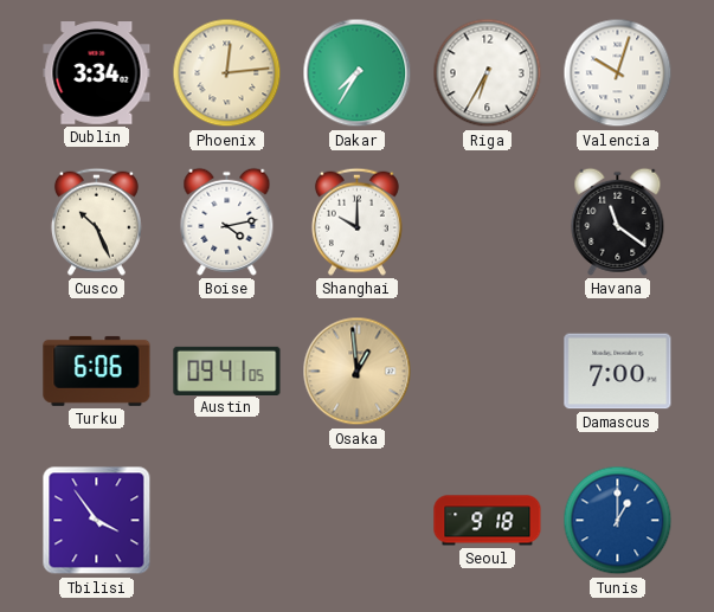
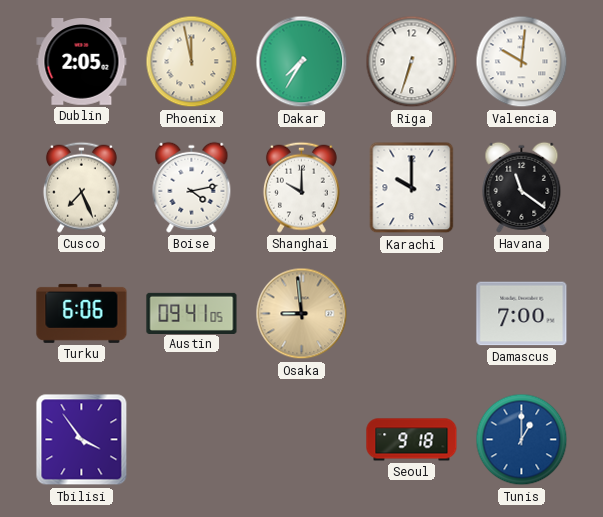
Dublin: 3:34 -> 2:05 (82, 62)
Phoenix: 12:14 -> 11:58 (192, 62)
Riga: 6:35 -> 6:33 (412, 62)
Valencia: 10:03 -> 10:01 (522, 62)
Cusco: 10:26 -> 7:26 (81, 187)
Karachi: none -> 10:00 (412, 188)
Osaka: 12:59 -> 8:59 (302, 314)
